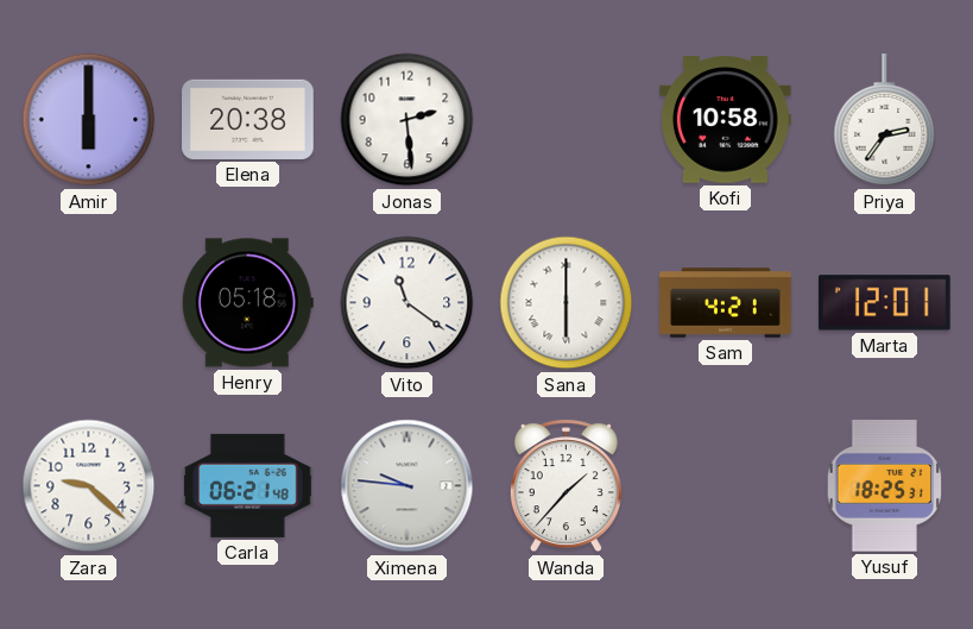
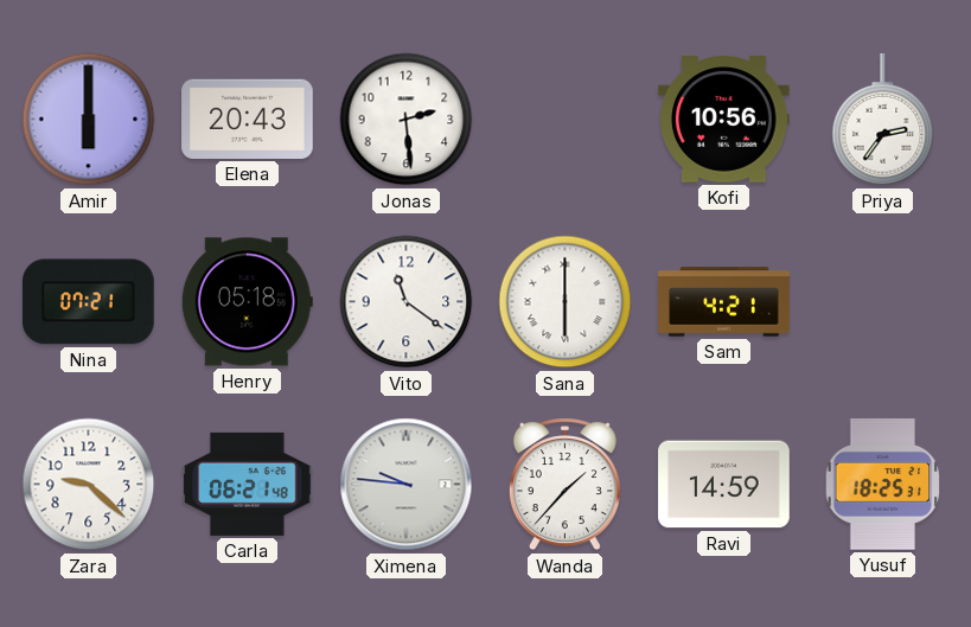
Elena: 20:38 -> 20:43 (248, 119)
Kofi: 10:58 -> 10:56 (724, 120)
Nina: none -> 07:21 (89, 302)
Marta: 12:01 -> none (885, 303)
Ravi: none -> 14:59 (724, 485)
